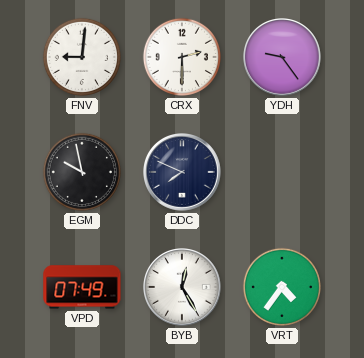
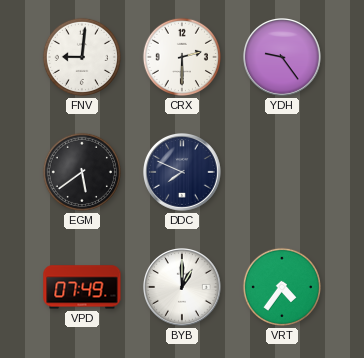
EGM: 9:58 -> 5:39 (82, 172)
BYB: 12:25 -> 1:00 (183, 288)
